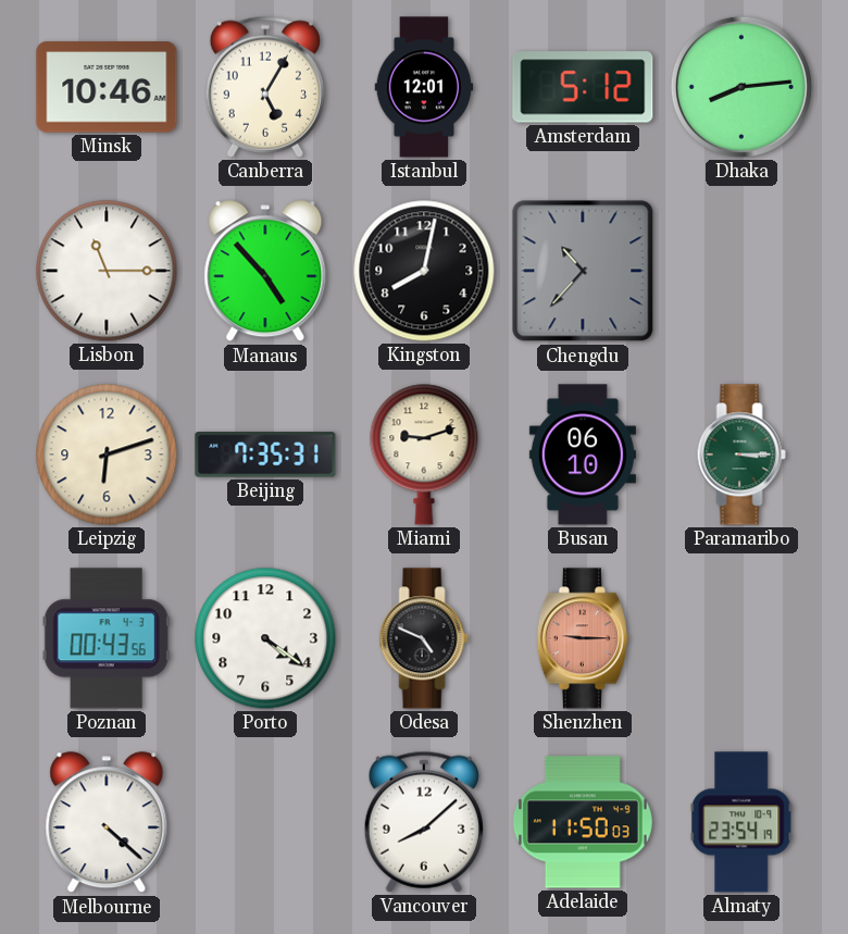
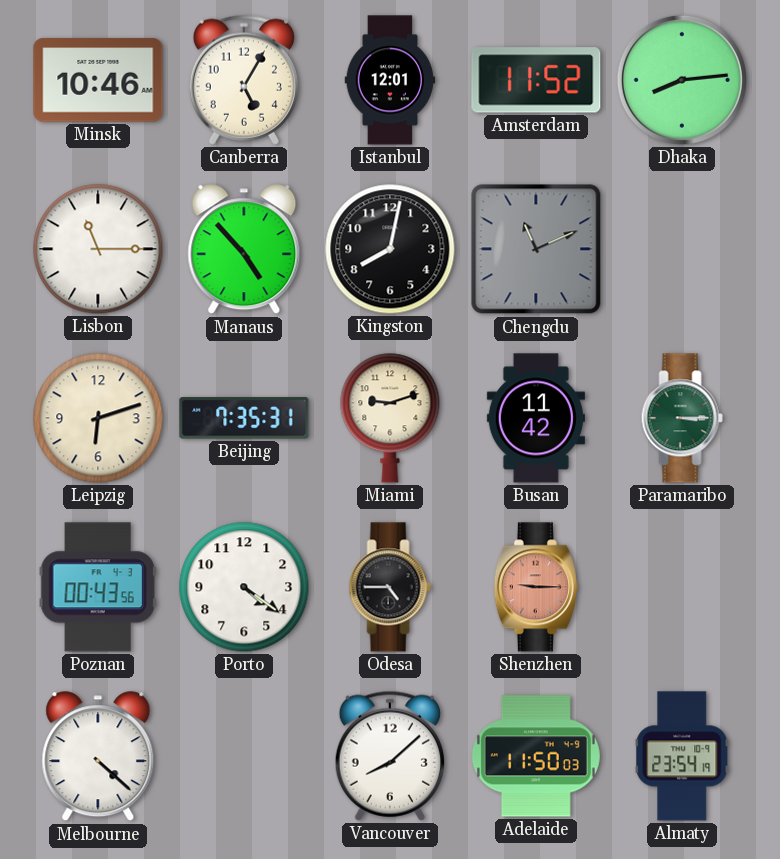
Amsterdam: 5:12 -> 11:52 (536, 80)
Chengdu: 10:37 -> 11:11 (536, 249)
Busan: 06:10 -> 11:42 (536, 418)
Odesa: 4:49 -> 4:45 (390, 587)
